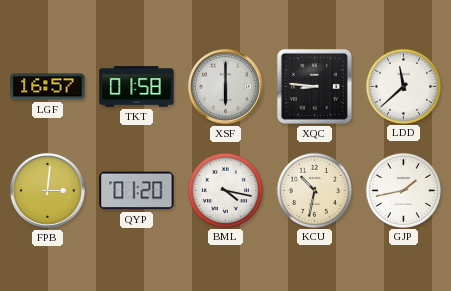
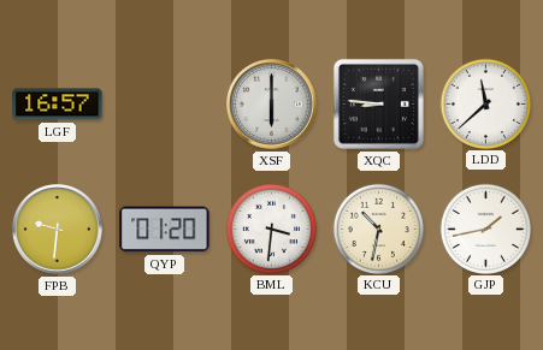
TKT: 01:58 -> none (137, 87)
FPB: 3:01 -> 9:31 (58, 230)
BML: 4:17 -> 3:31 (271, 229)
